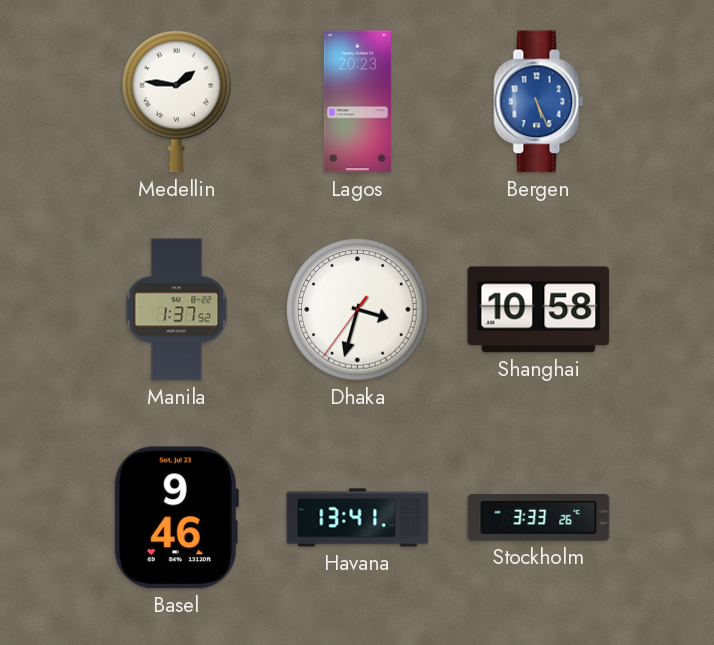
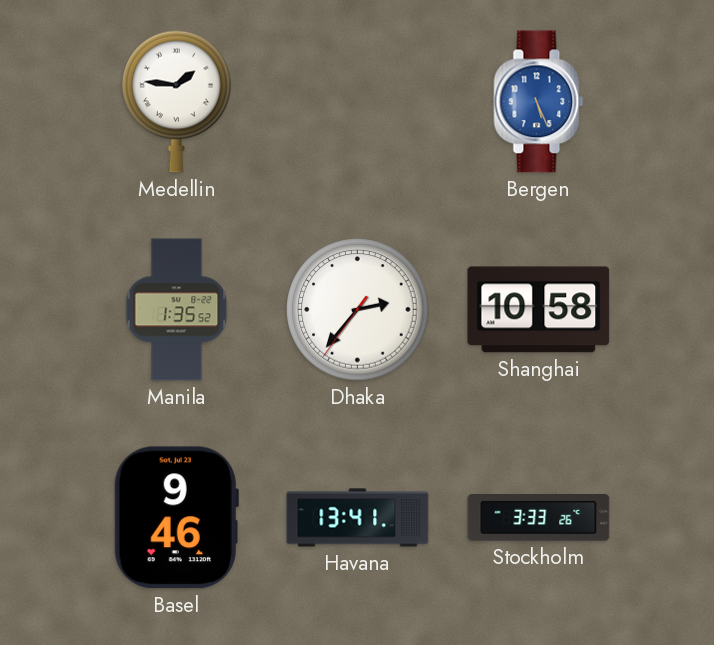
Lagos: 20:23 -> none (357, 102)
Manila: 1:37 -> 1:35 (177, 310)
Dhaka: 3:32 -> 2:36 (358, 310)
